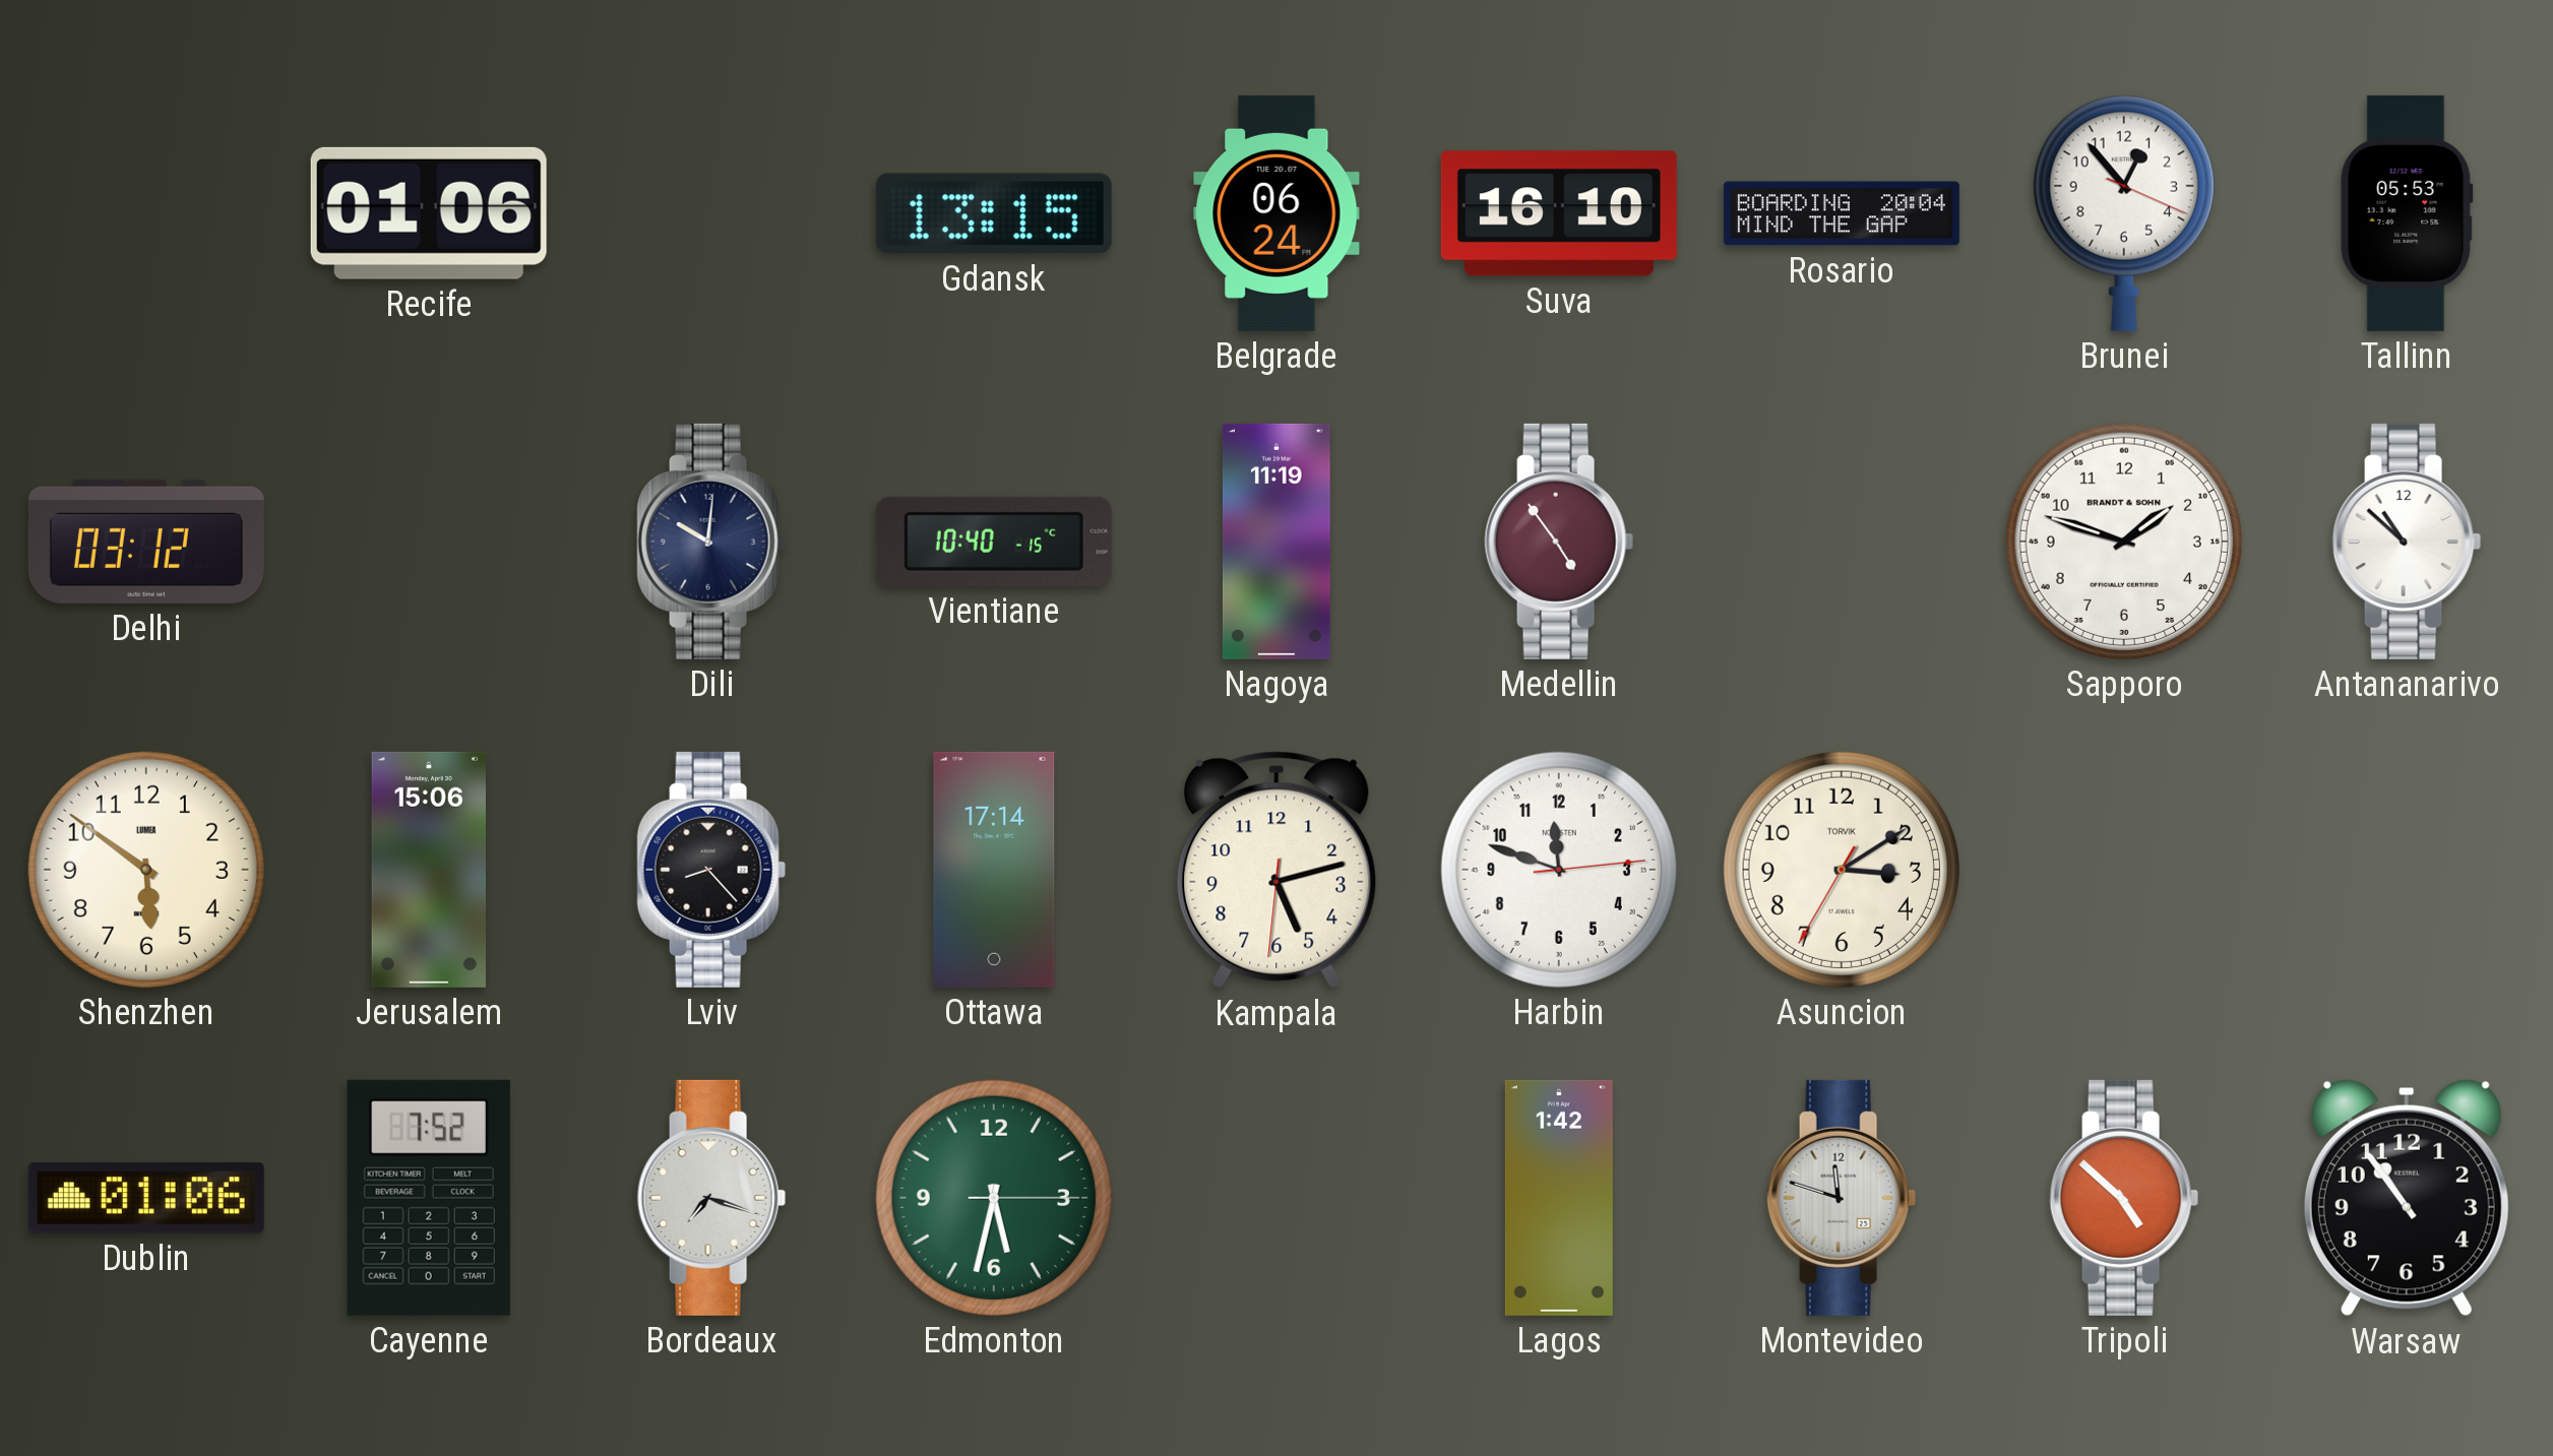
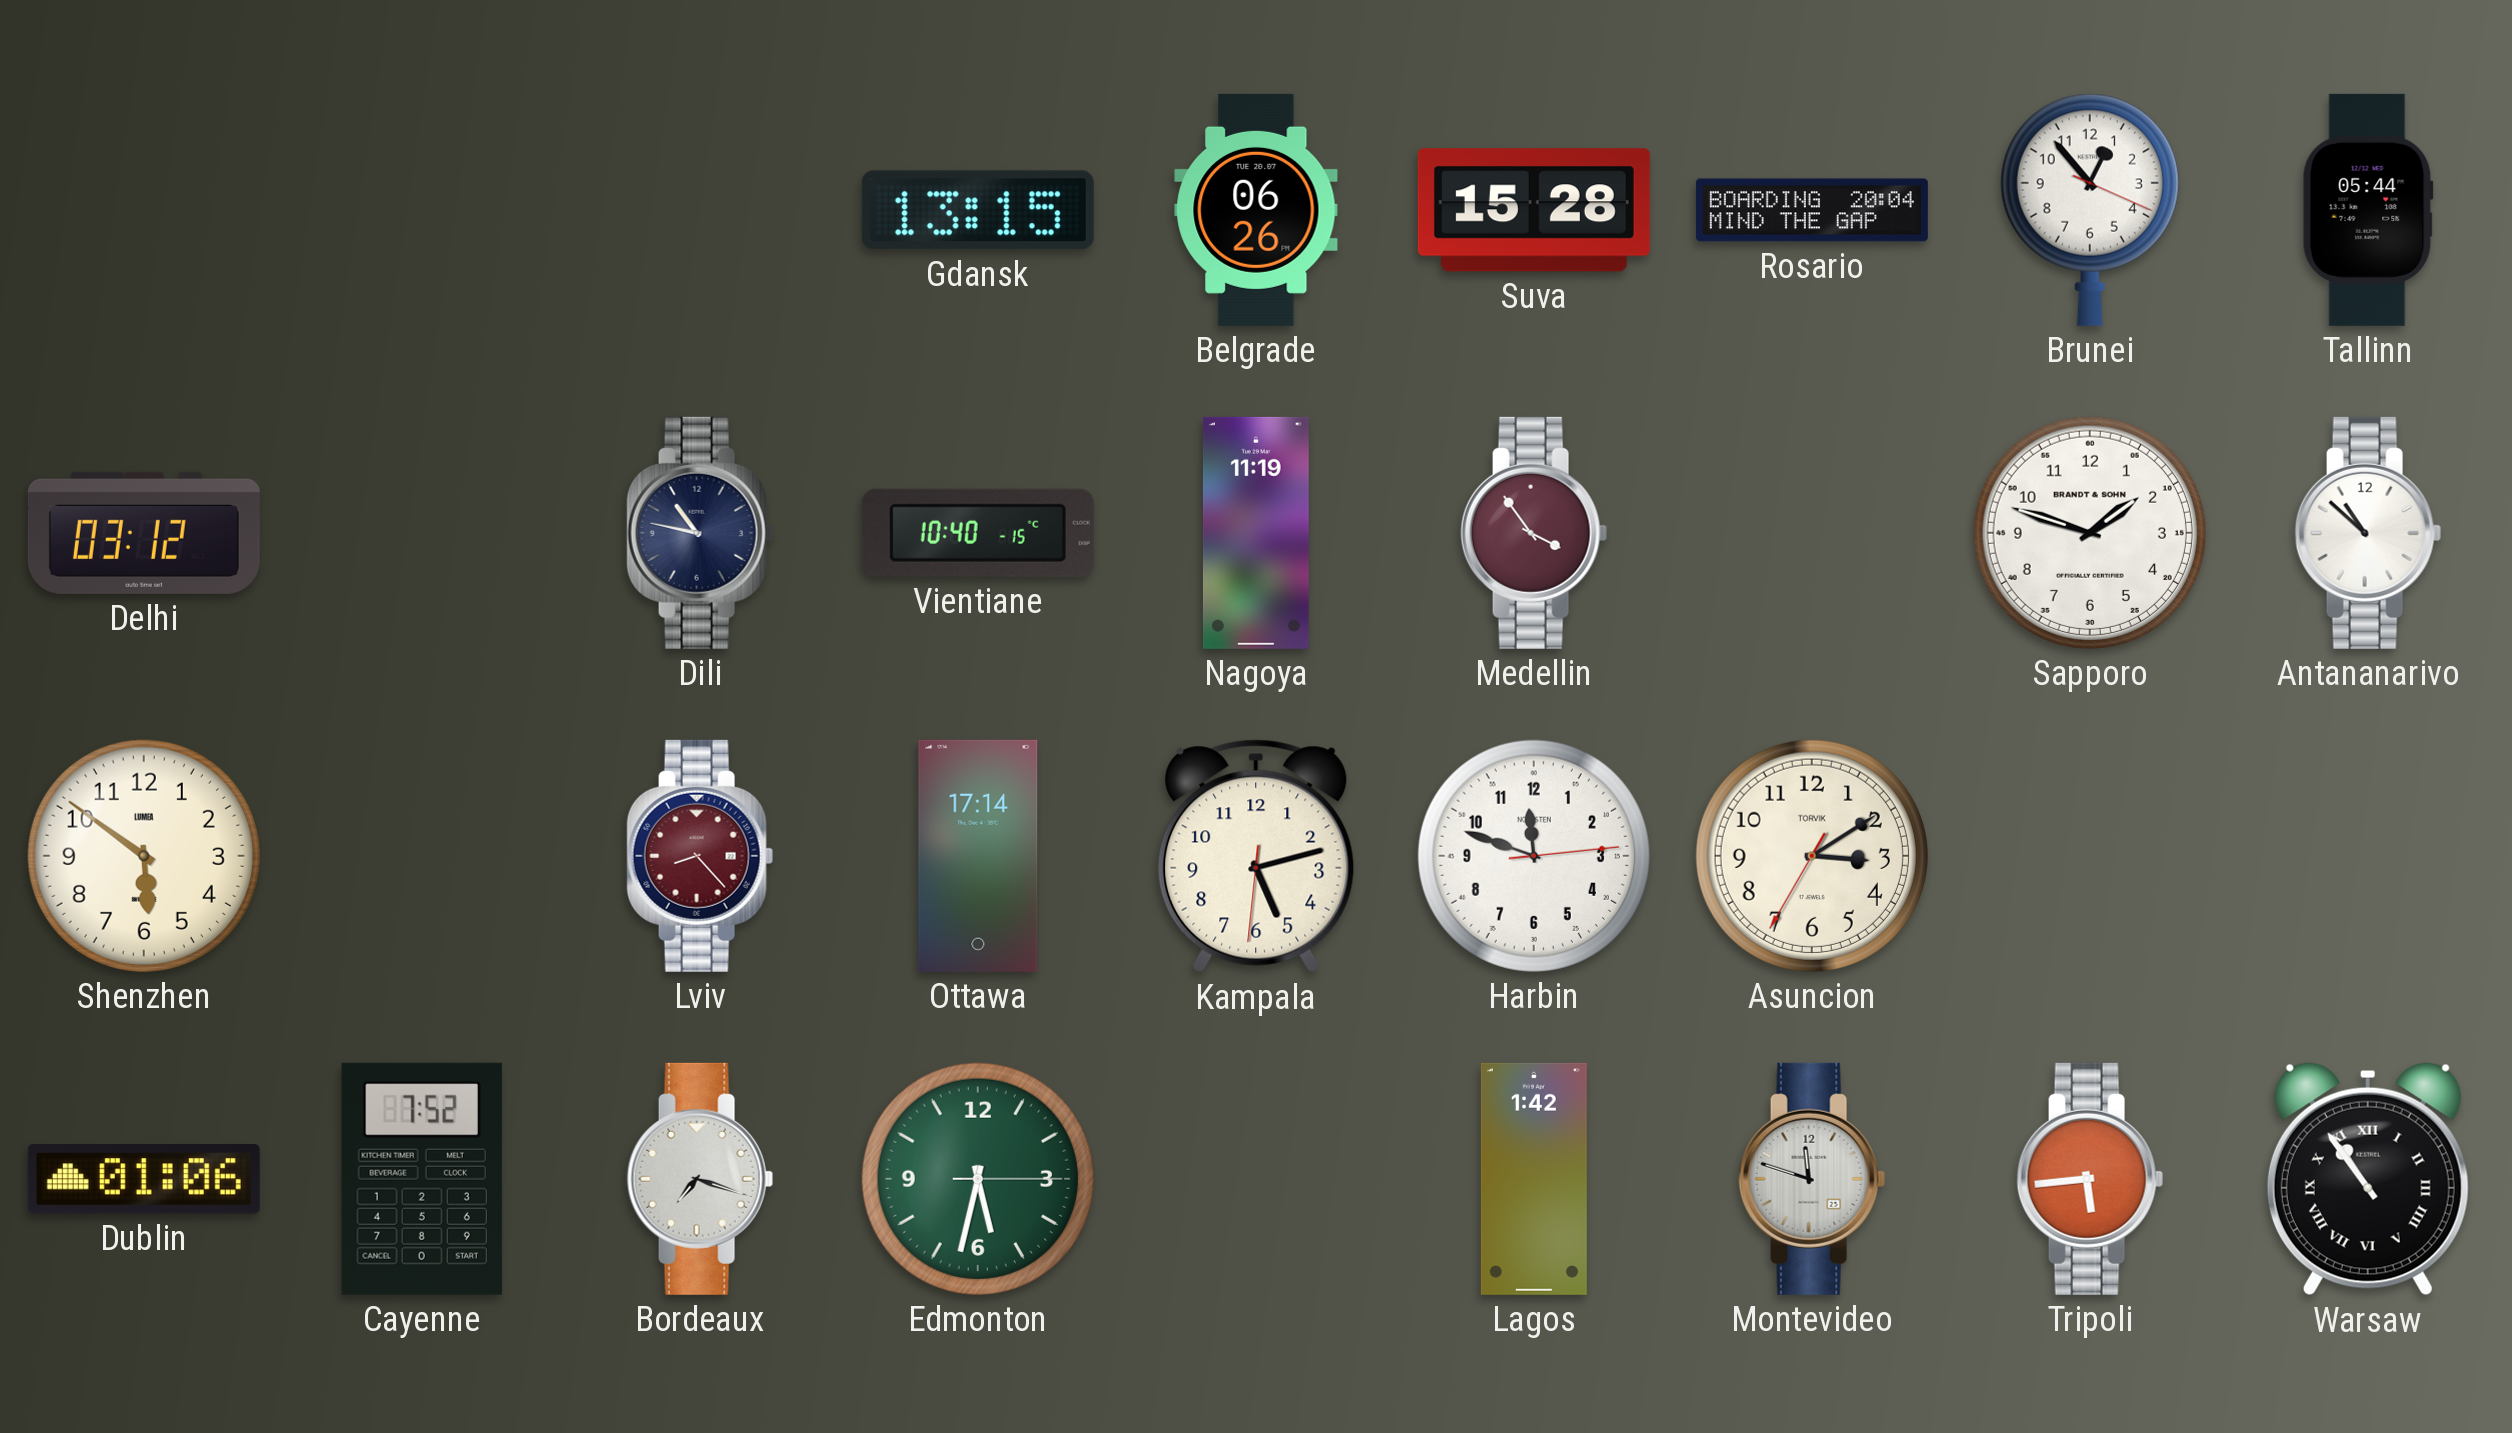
Recife: 01:06 -> none (429, 213)
Belgrade: 06:24 -> 06:26 (1256, 210)
Suva: 16:10 -> 15:28 (1534, 210)
Tallinn: 05:53 -> 05:44 (2368, 210)
Dili: 10:01 -> 10:47 (700, 533)
Medellin: 4:54 -> 3:54 (1534, 533)
Jerusalem: 15:06 -> none (429, 870)
Lviv dial: black -> burgundy (700, 856)
Tripoli: 4:52 -> 5:44 (2090, 1179)
Warsaw numerals: Arabic -> Roman (2368, 1179)
